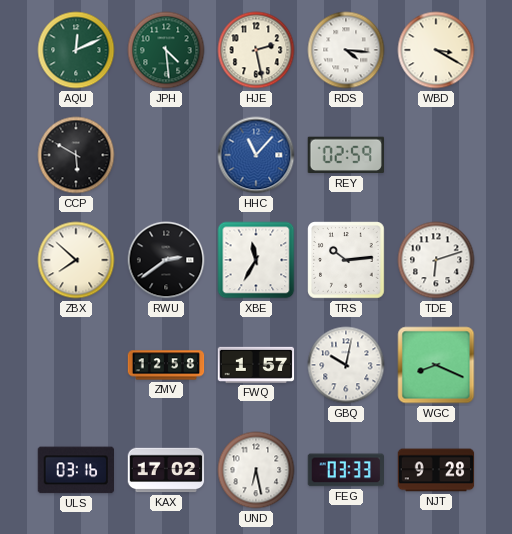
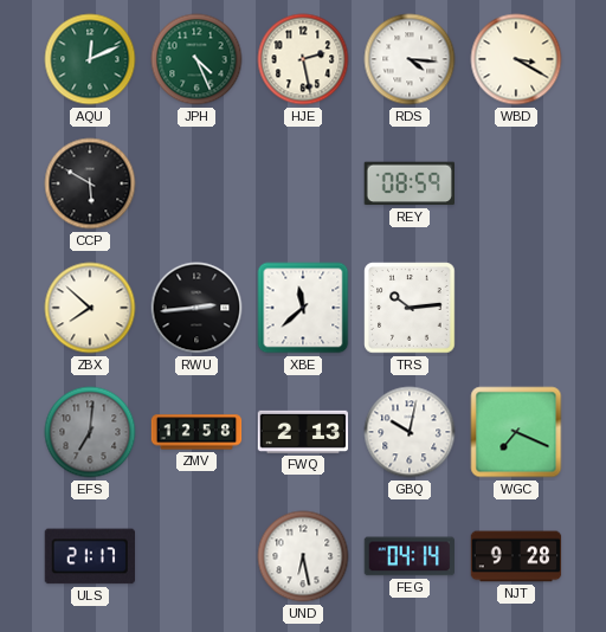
JPH: 4:29 -> 4:26 (196, 59)
HHC: 11:07 -> none (256, 155)
REY: 02:59 -> 08:59 (408, 183)
RWU: 2:39 -> 2:44 (196, 308)
XBE: 11:35 -> 11:38 (303, 308)
TDE: 6:12 -> none (436, 260)
EFS: none -> 7:01 (90, 432)
FWQ: 1:57 -> 2:13 (303, 432)
WGC: 8:19 -> 7:19 (516, 432)
ULS: 03:16 -> 21:17 (89, 556)
KAX: 17:02 -> none (166, 470)
FEG: 03:33 -> 04:14 (408, 556)
